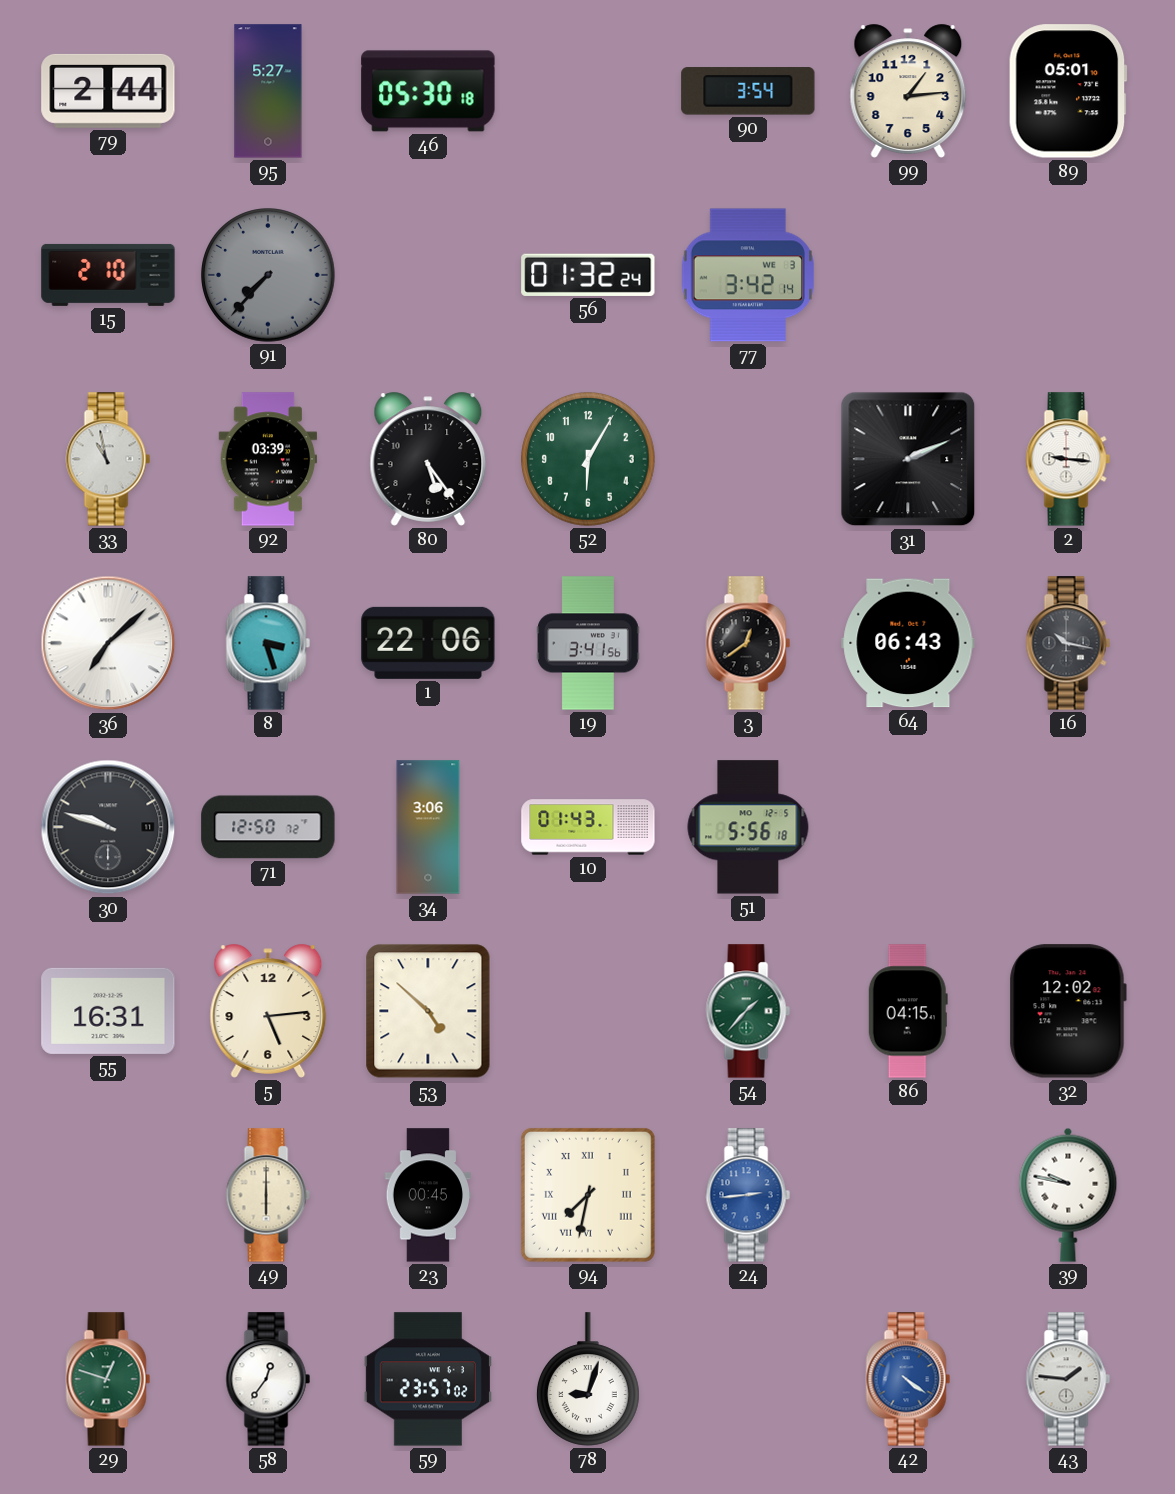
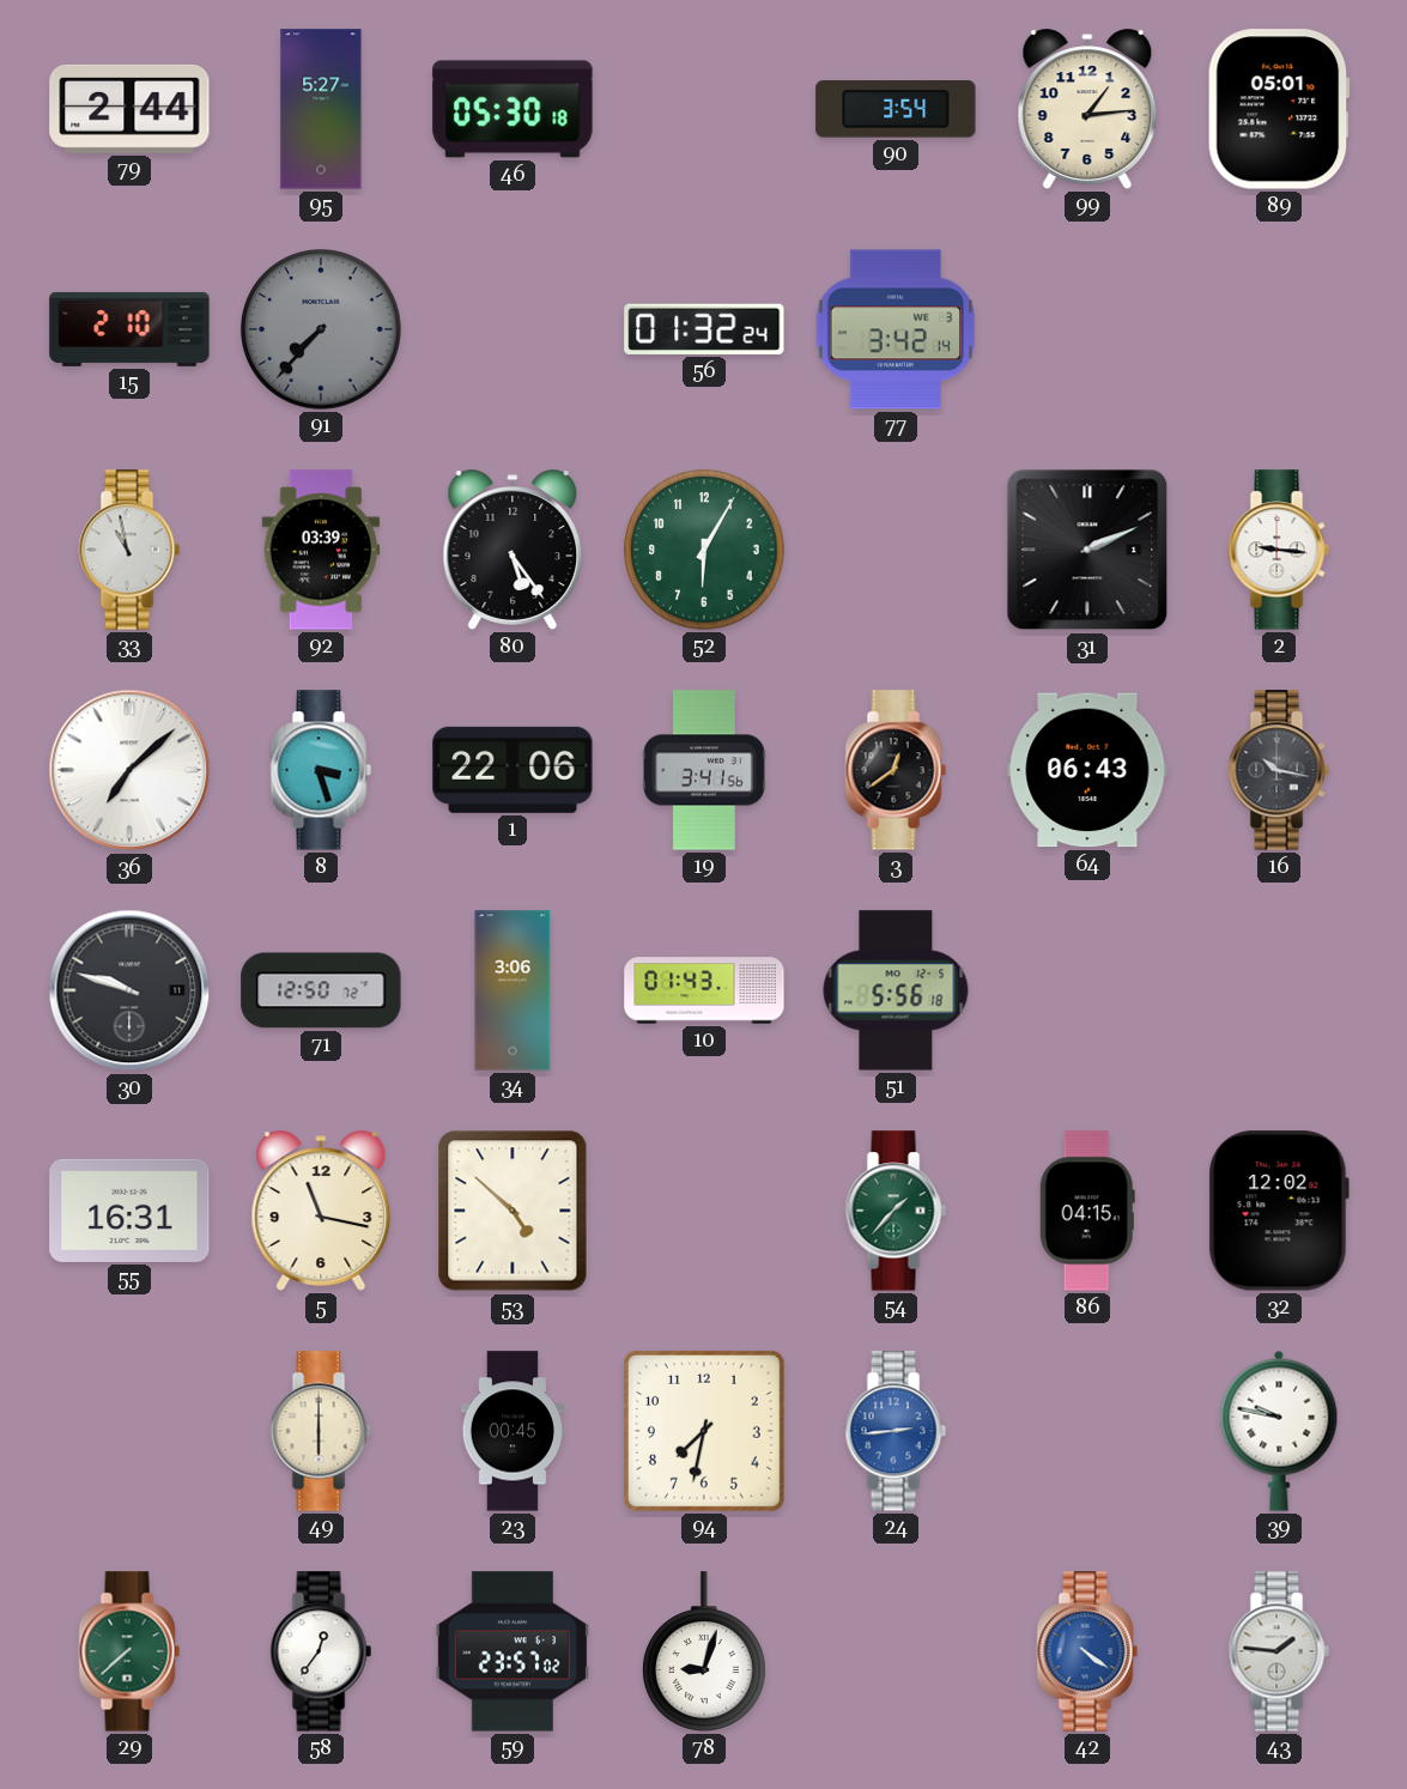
5: 5:14 -> 11:17 (321, 1211)
94 numerals: Roman -> Arabic (704, 1431)
29: 12:48 -> 7:38 (129, 1651)
